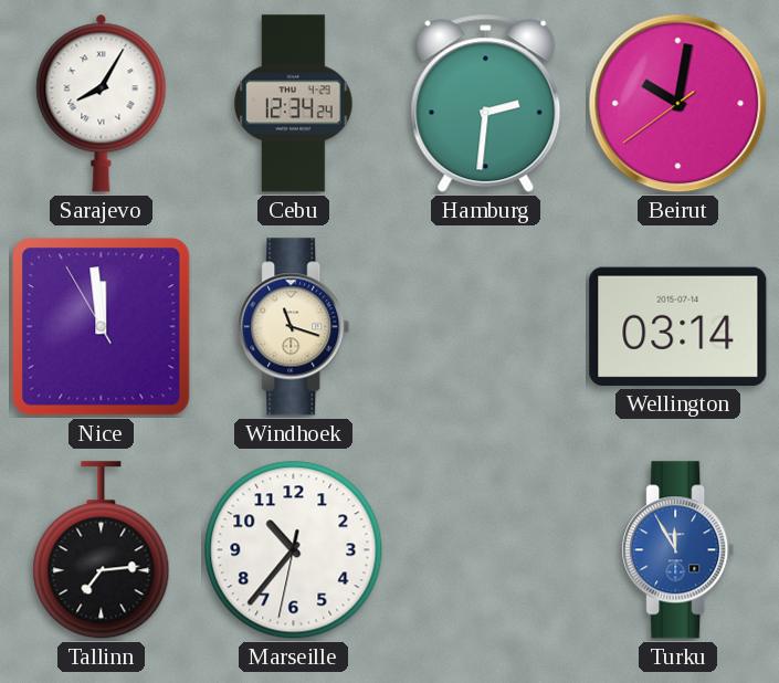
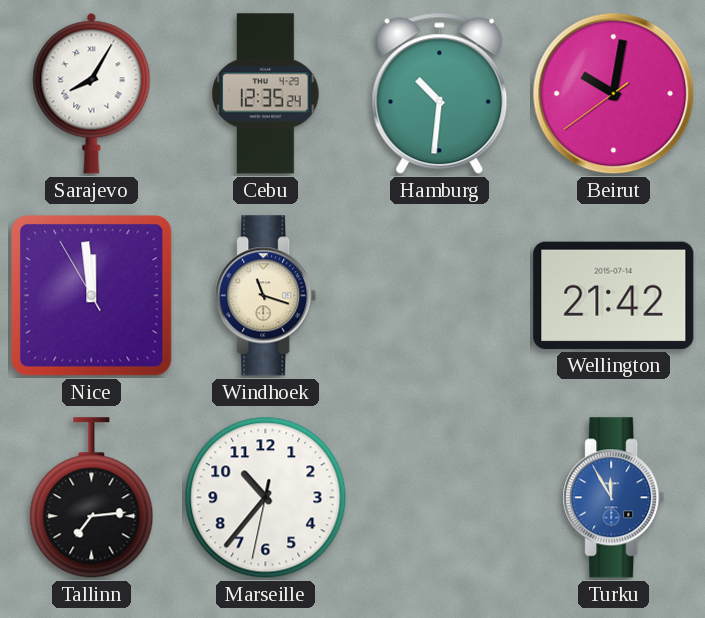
Cebu: 12:34 -> 12:35 (266, 94)
Hamburg: 2:31 -> 10:31 (440, 94)
Wellington: 03:14 -> 21:42 (614, 295)
